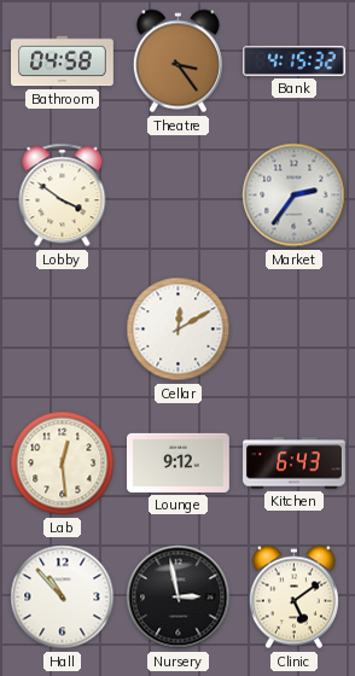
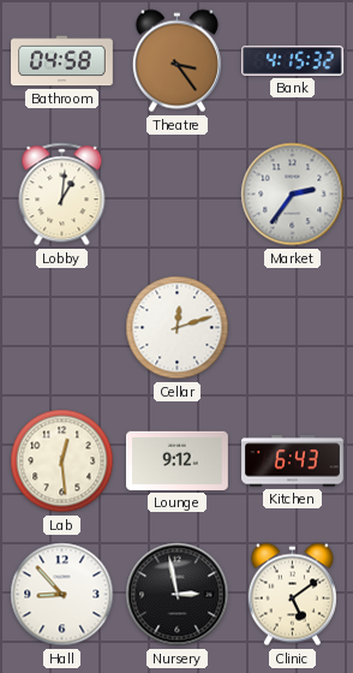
Lobby: 3:51 -> 1:01 (62, 195)
Cellar: 12:10 -> 12:12 (178, 328)
Hall: 10:53 -> 8:53 (62, 595)
